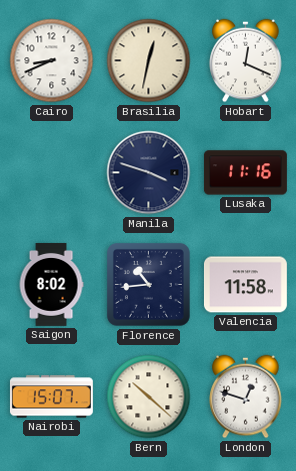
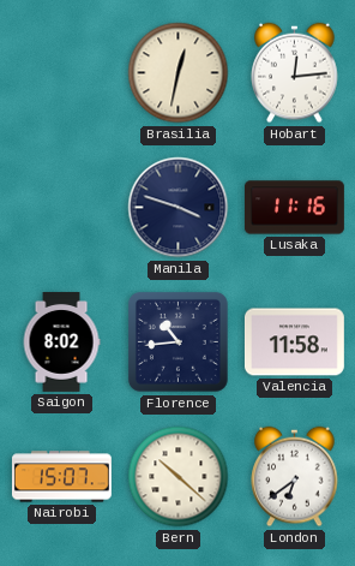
Cairo: 8:41 -> none (52, 61)
Hobart: 12:19 -> 12:14 (295, 73)
London: 12:48 -> 6:39 (295, 477)
